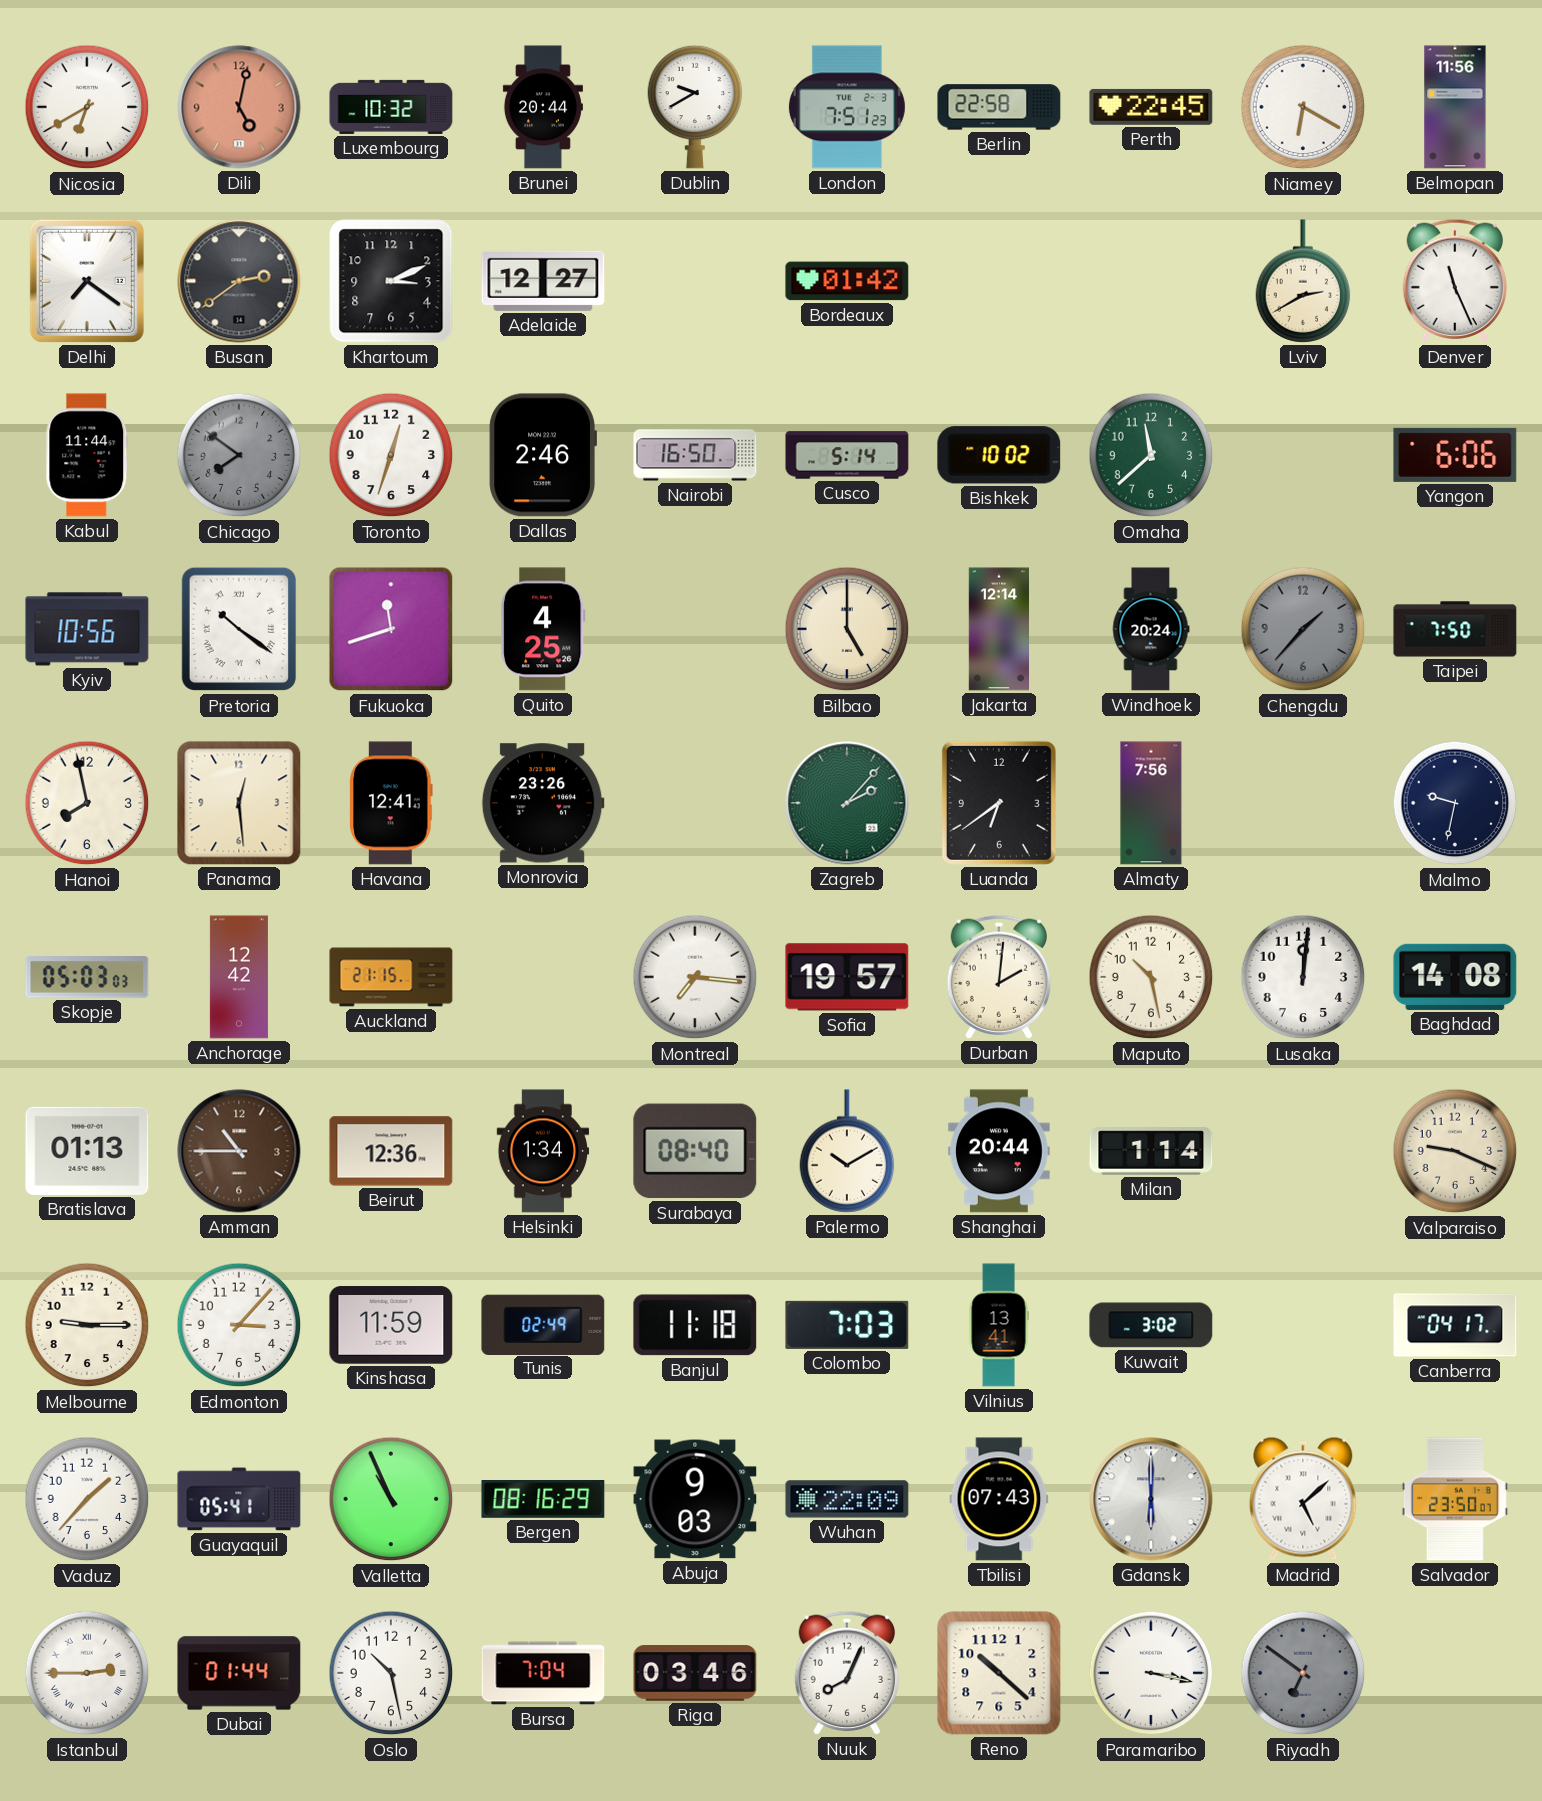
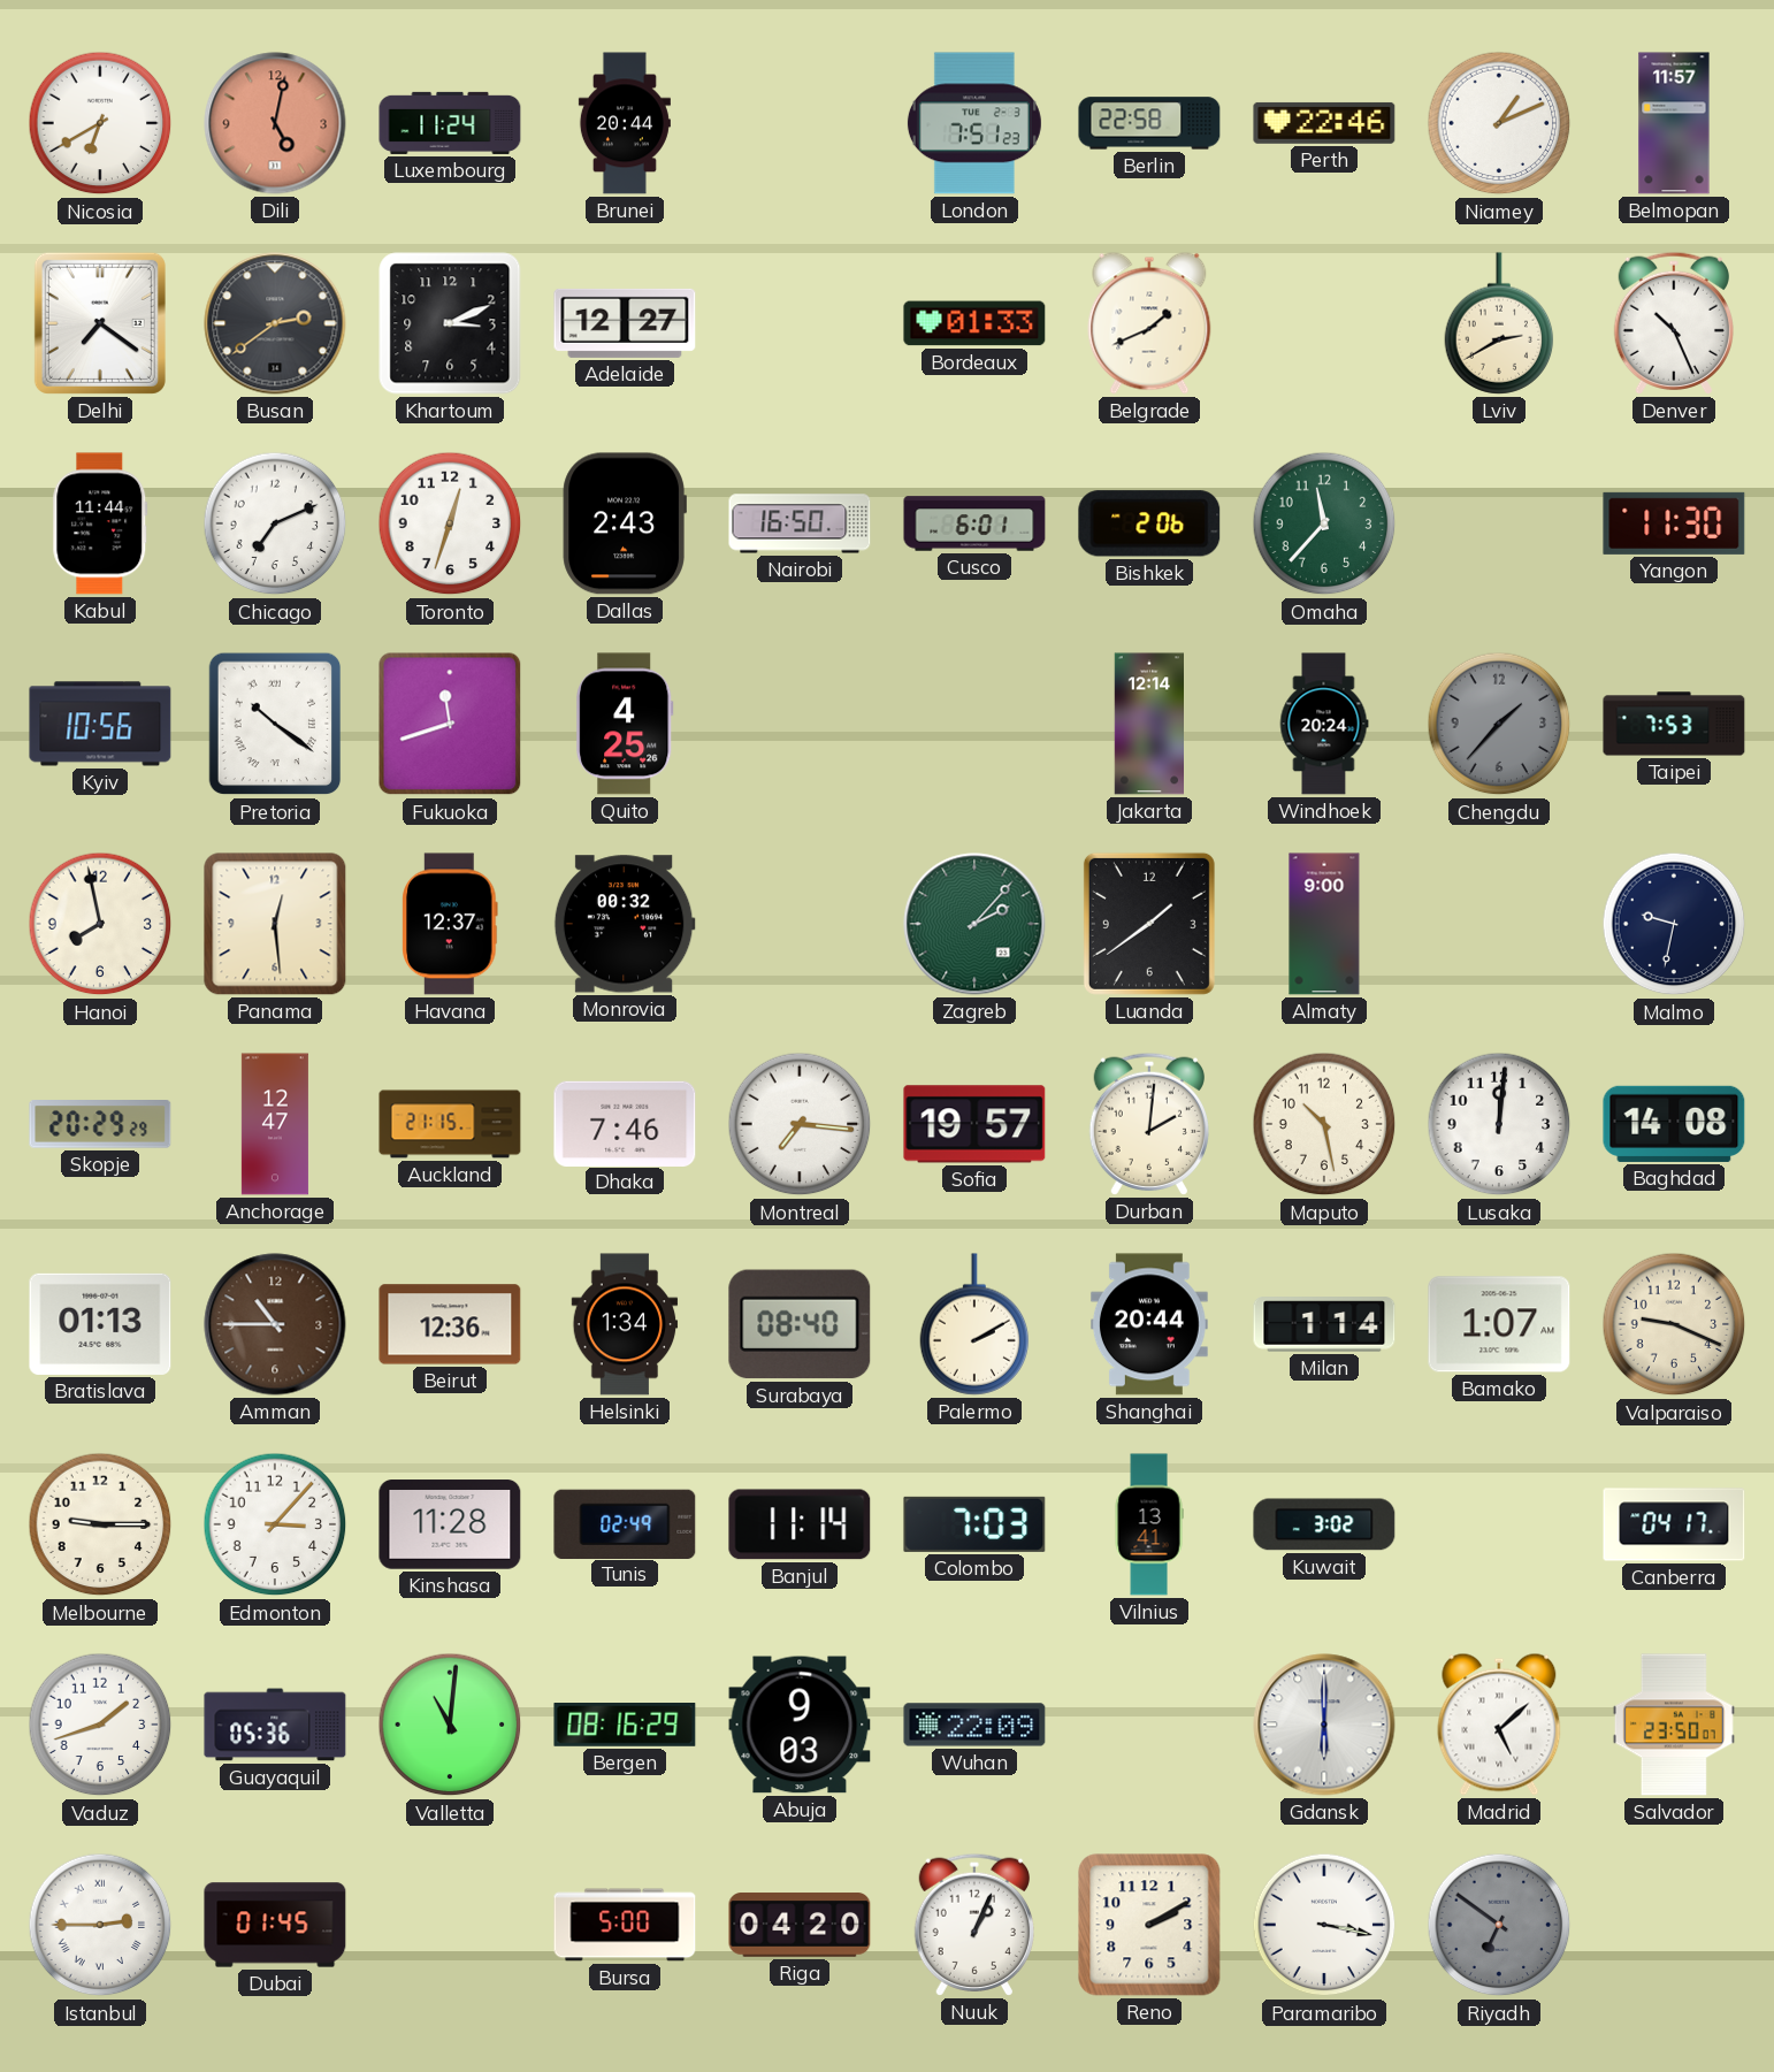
Luxembourg: 10:32 -> 11:24 (450, 123)
Dublin: 9:40 -> none (695, 107)
Perth: 22:45 -> 22:46 (1324, 123)
Niamey: 6:20 -> 1:11 (1499, 123)
Belmopan: 11:56 -> 11:57 (1674, 123)
Bordeaux: 01:42 -> 01:33 (974, 323)
Belgrade: none -> 1:41 (1149, 323)
Denver: 11:26 -> 10:26 (1673, 323)
Chicago: 7:51 -> 7:11 (275, 523)
Chicago dial: grey -> white (275, 523)
Dallas: 2:46 -> 2:43 (625, 523)
Cusco: 5:14 -> 6:01 (974, 523)
Bishkek: 10:02 -> 2:06 (1149, 523)
Omaha: 11:38 -> 11:37 (1324, 523)
Yangon: 6:06 -> 11:30 (1674, 523)
Bilbao: 5:00 -> none (847, 629)
Taipei: 7:50 -> 7:53 (1674, 724)
Havana: 12:41 -> 12:37 (450, 924)
Monrovia: 23:26 -> 00:32 (625, 924)
Luanda: 6:39 -> 1:39 (1149, 924)
Almaty: 7:56 -> 9:00 (1324, 924)
Skopje: 05:03 -> 20:29 (100, 1124)
Anchorage: 12:42 -> 12:47 (275, 1124)
Dhaka: none -> 7:46 (625, 1123)
Palermo: 10:10 -> 2:10 (974, 1324)
Bamako: none -> 1:07 (1499, 1324)
Kinshasa: 11:59 -> 11:28 (450, 1524)
Banjul: 11:18 -> 11:14 (800, 1524)
Vaduz: 1:37 -> 1:42 (100, 1725)
Guayaquil: 05:41 -> 05:36 (275, 1725)
Valletta: 10:56 -> 11:01 (450, 1725)
Tbilisi: 07:43 -> none (999, 1499)
Dubai: 01:44 -> 01:45 (275, 1925)
Oslo: 10:28 -> none (391, 1673)
Bursa: 7:04 -> 5:00 (625, 1925)
Riga: 03:46 -> 04:20 (800, 1925)
Nuuk: 8:04 -> 1:04 (973, 1925)
Reno: 10:22 -> 2:10 (1149, 1925)
